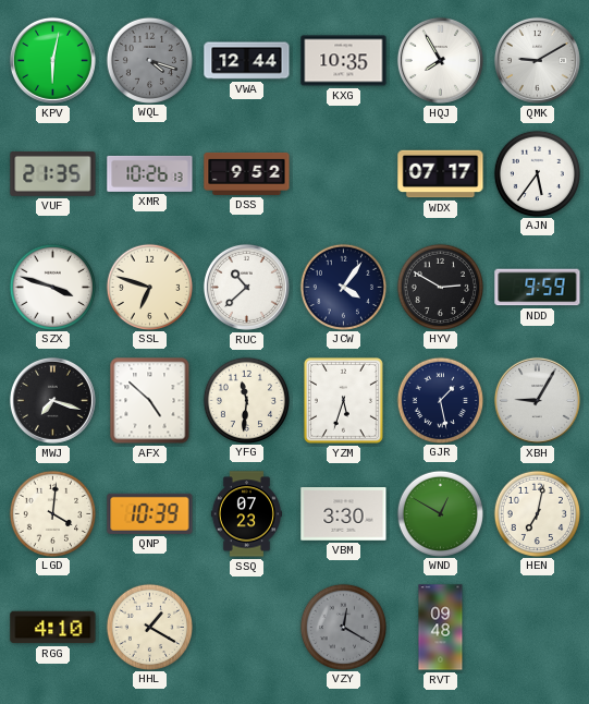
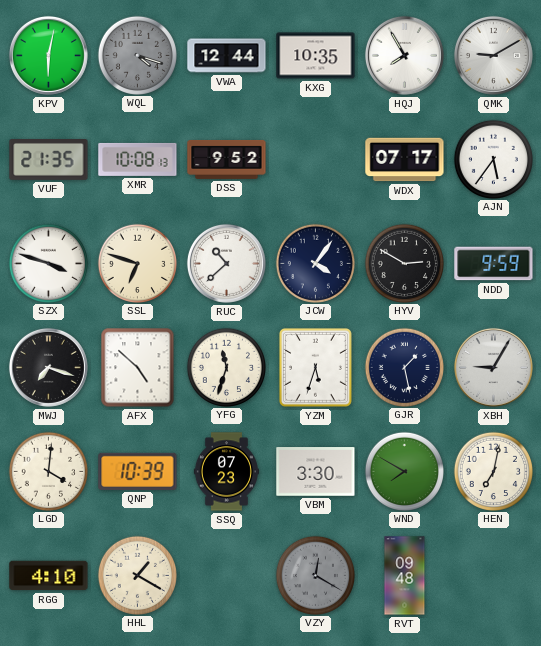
XMR: 10:26 -> 10:08 (138, 159)
YFG: 11:31 -> 11:33 (226, 367)
WND: 12:50 -> 7:50 (404, 471)
